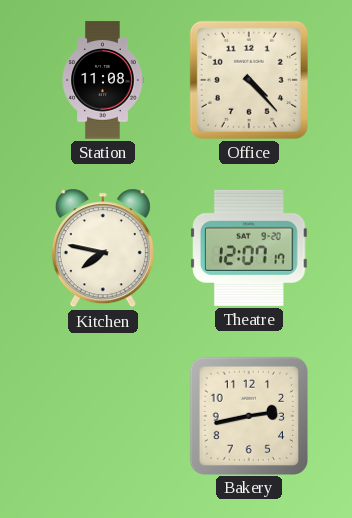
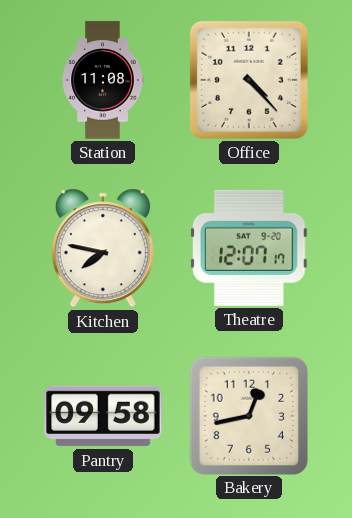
Pantry: none -> 09:58 (103, 416)
Bakery: 2:43 -> 12:43 (249, 415)
